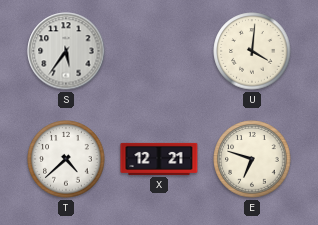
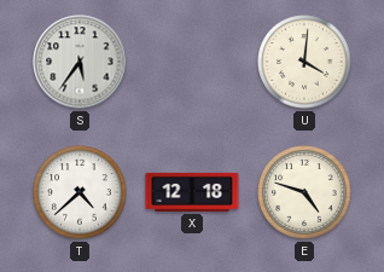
X: 12:21 -> 12:18 (192, 192)
E: 6:48 -> 4:48 (304, 192)
